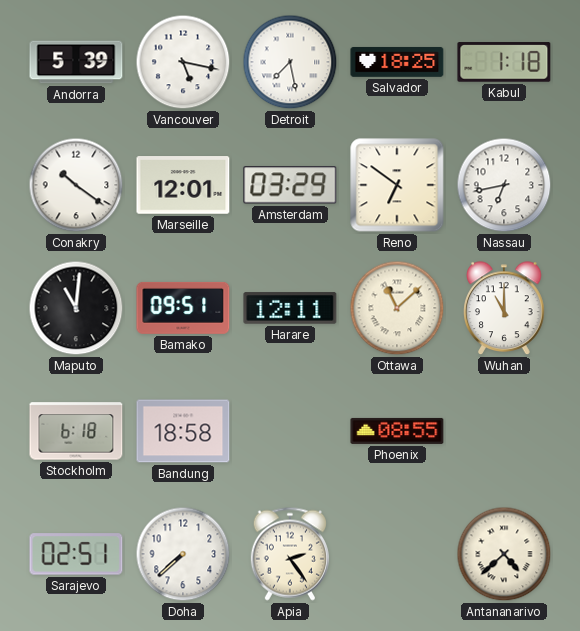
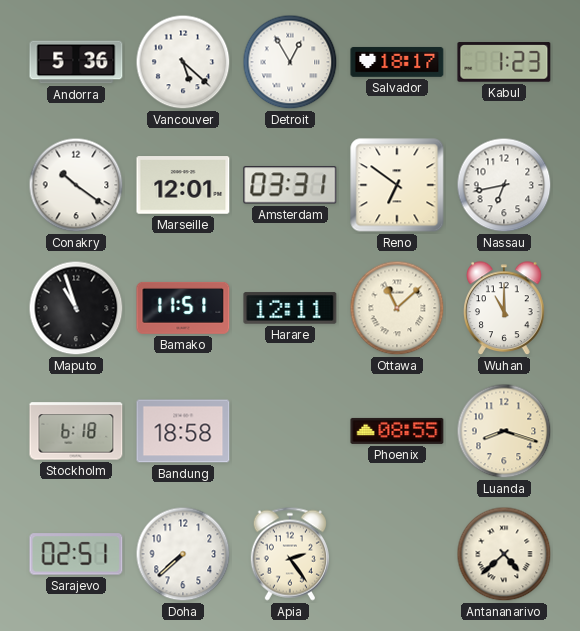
Andorra: 5:39 -> 5:36 (76, 62)
Vancouver: 5:17 -> 5:22 (183, 62)
Detroit: 7:28 -> 12:55 (290, 62)
Salvador: 18:25 -> 18:17 (397, 62)
Kabul: 1:18 -> 1:23 (504, 62)
Amsterdam: 03:29 -> 03:31 (290, 185)
Maputo: 11:01 -> 10:57 (76, 308)
Bamako: 09:51 -> 11:51 (183, 308)
Luanda: none -> 8:18 (504, 431)
